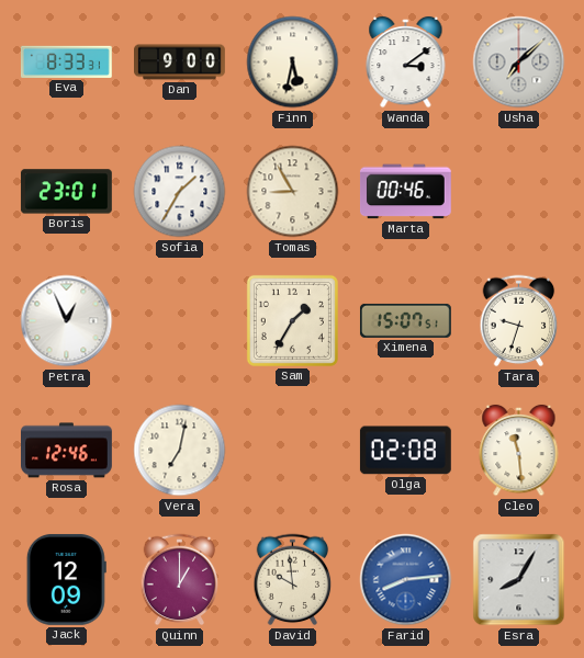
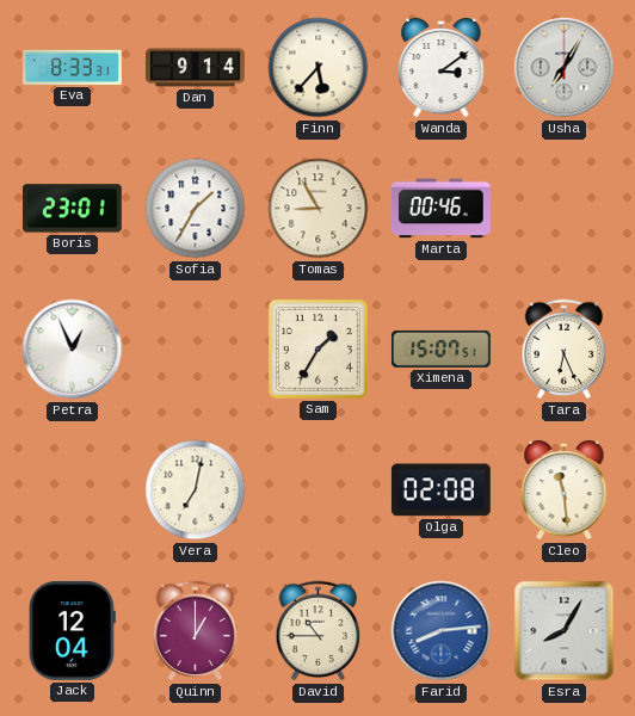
Dan: 9:00 -> 9:14 (196, 68)
Finn: 5:32 -> 5:37 (319, 68)
Usha: 7:08 -> 7:05 (565, 68)
Tara: 9:33 -> 6:26 (565, 350)
Rosa: 12:46 -> none (67, 451)
Jack: 12:09 -> 12:04 (72, 630)
David: 9:59 -> 10:45 (319, 631)
